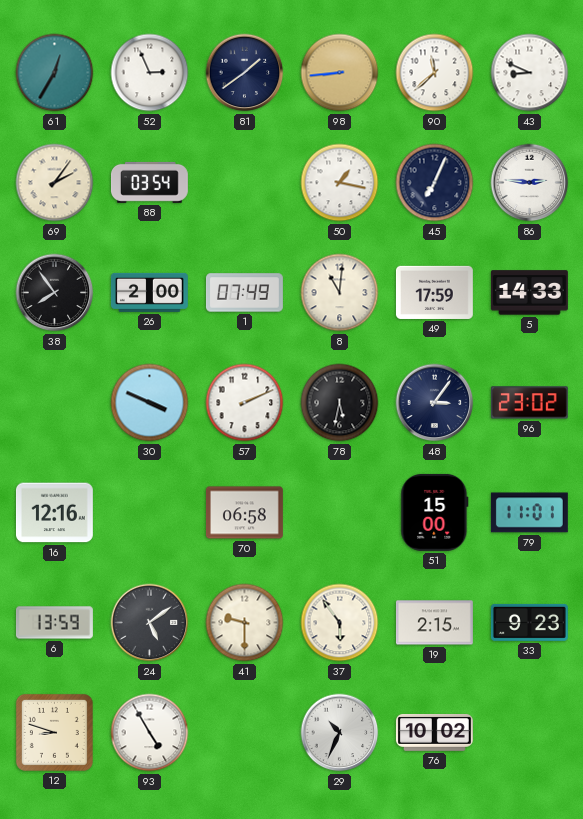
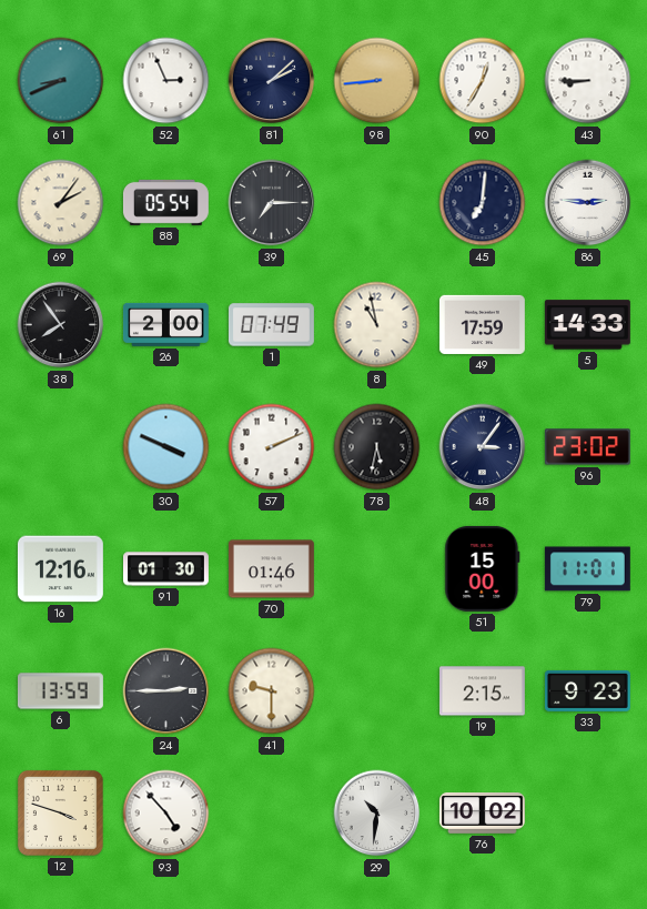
61: 12:35 -> 8:41 (61, 81)
81: 1:39 -> 2:08 (272, 81)
90: 11:38 -> 12:35 (483, 81)
43: 8:49 -> 8:45 (588, 81)
88: 03:54 -> 05:54 (165, 202)
39: none -> 7:15 (272, 203)
50: 1:17 -> none (340, 183)
45: 7:04 -> 7:01 (483, 203)
8: 11:01 -> 10:58 (377, 325)
91: none -> 01:30 (166, 569)
70: 06:58 -> 01:46 (271, 569)
24: 5:09 -> 2:45 (166, 691)
37: 5:54 -> none (340, 623)
12: 8:48 -> 3:48 (60, 812)
93: 4:55 -> 4:53 (166, 814)
29: 10:34 -> 10:31 (377, 814)
